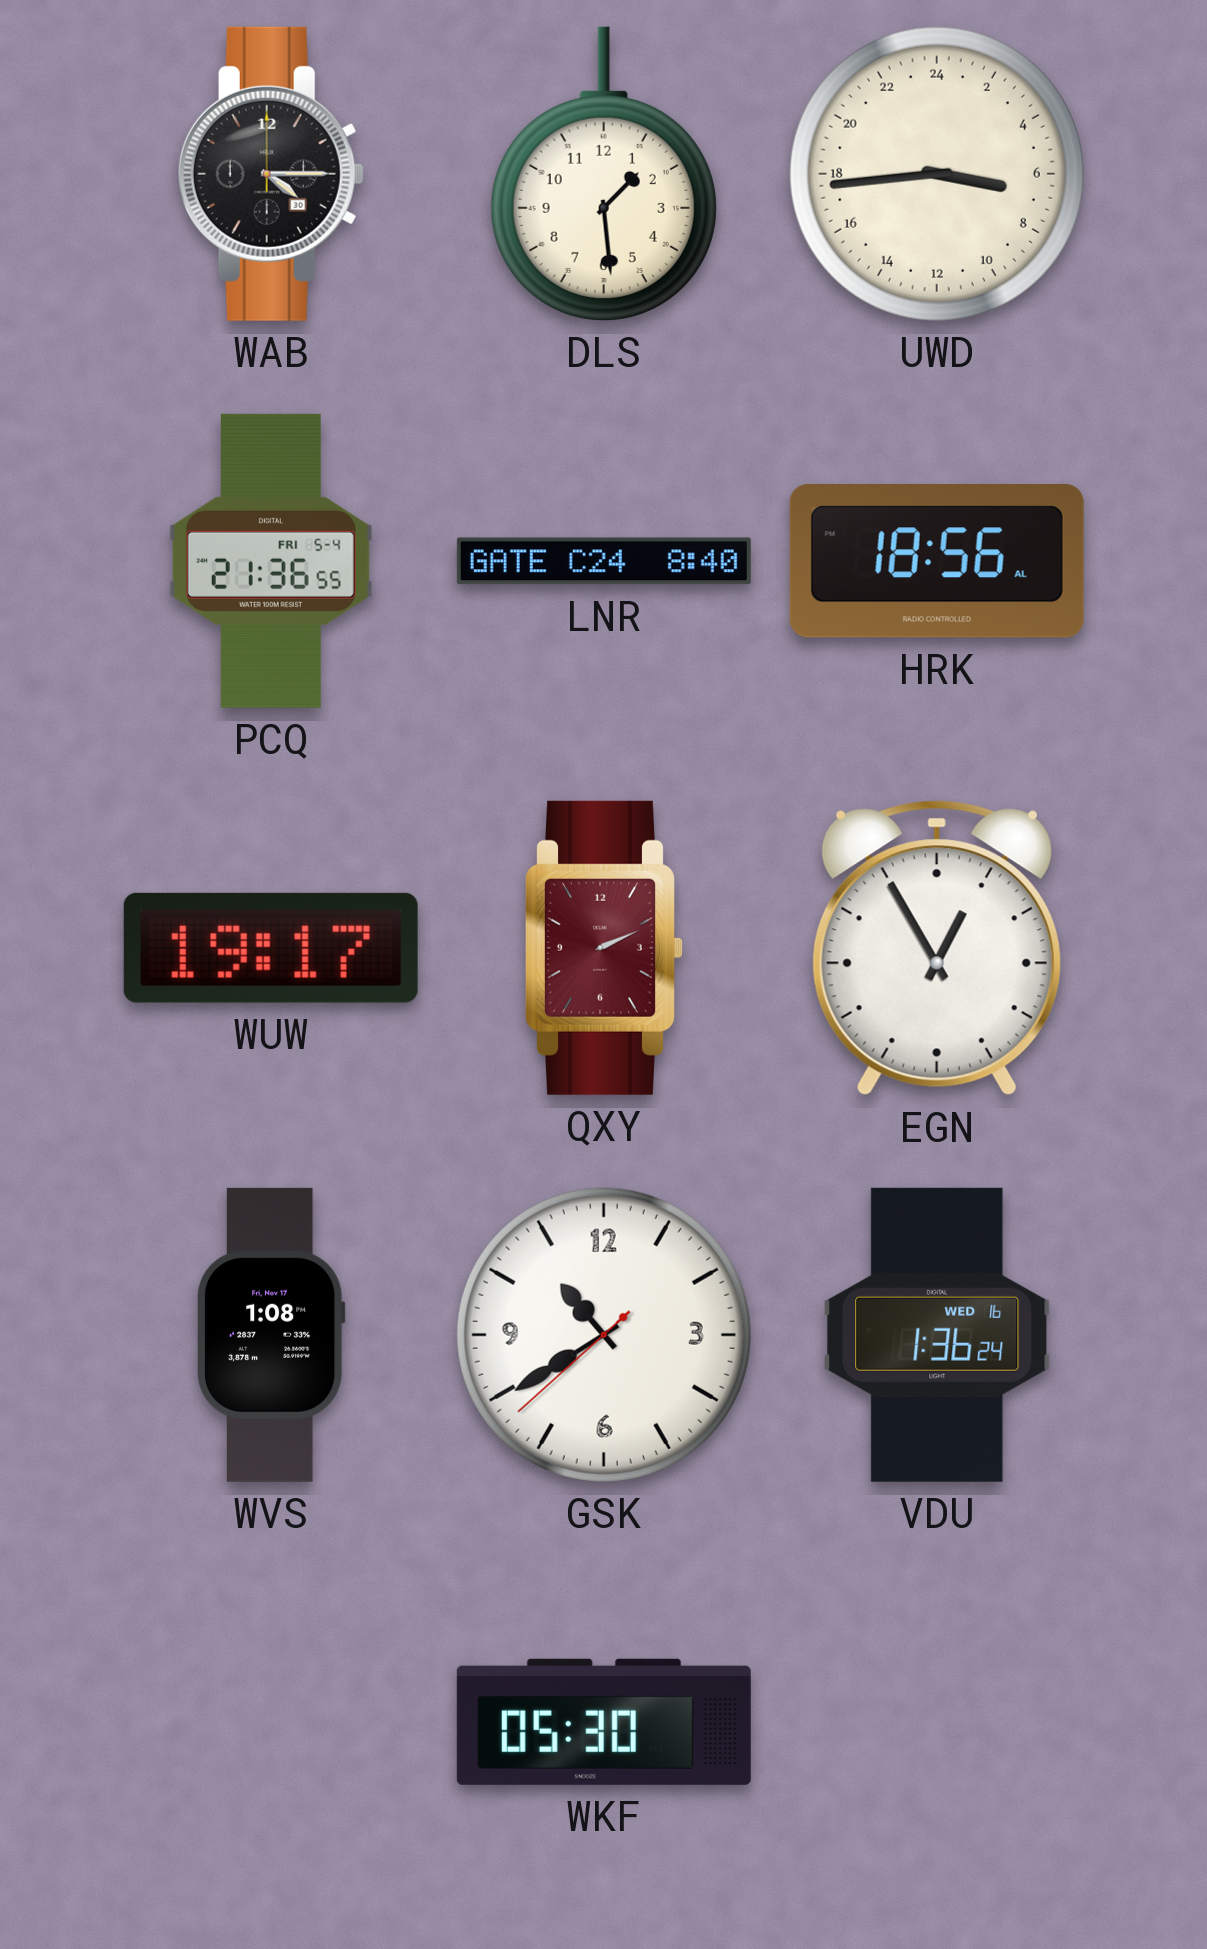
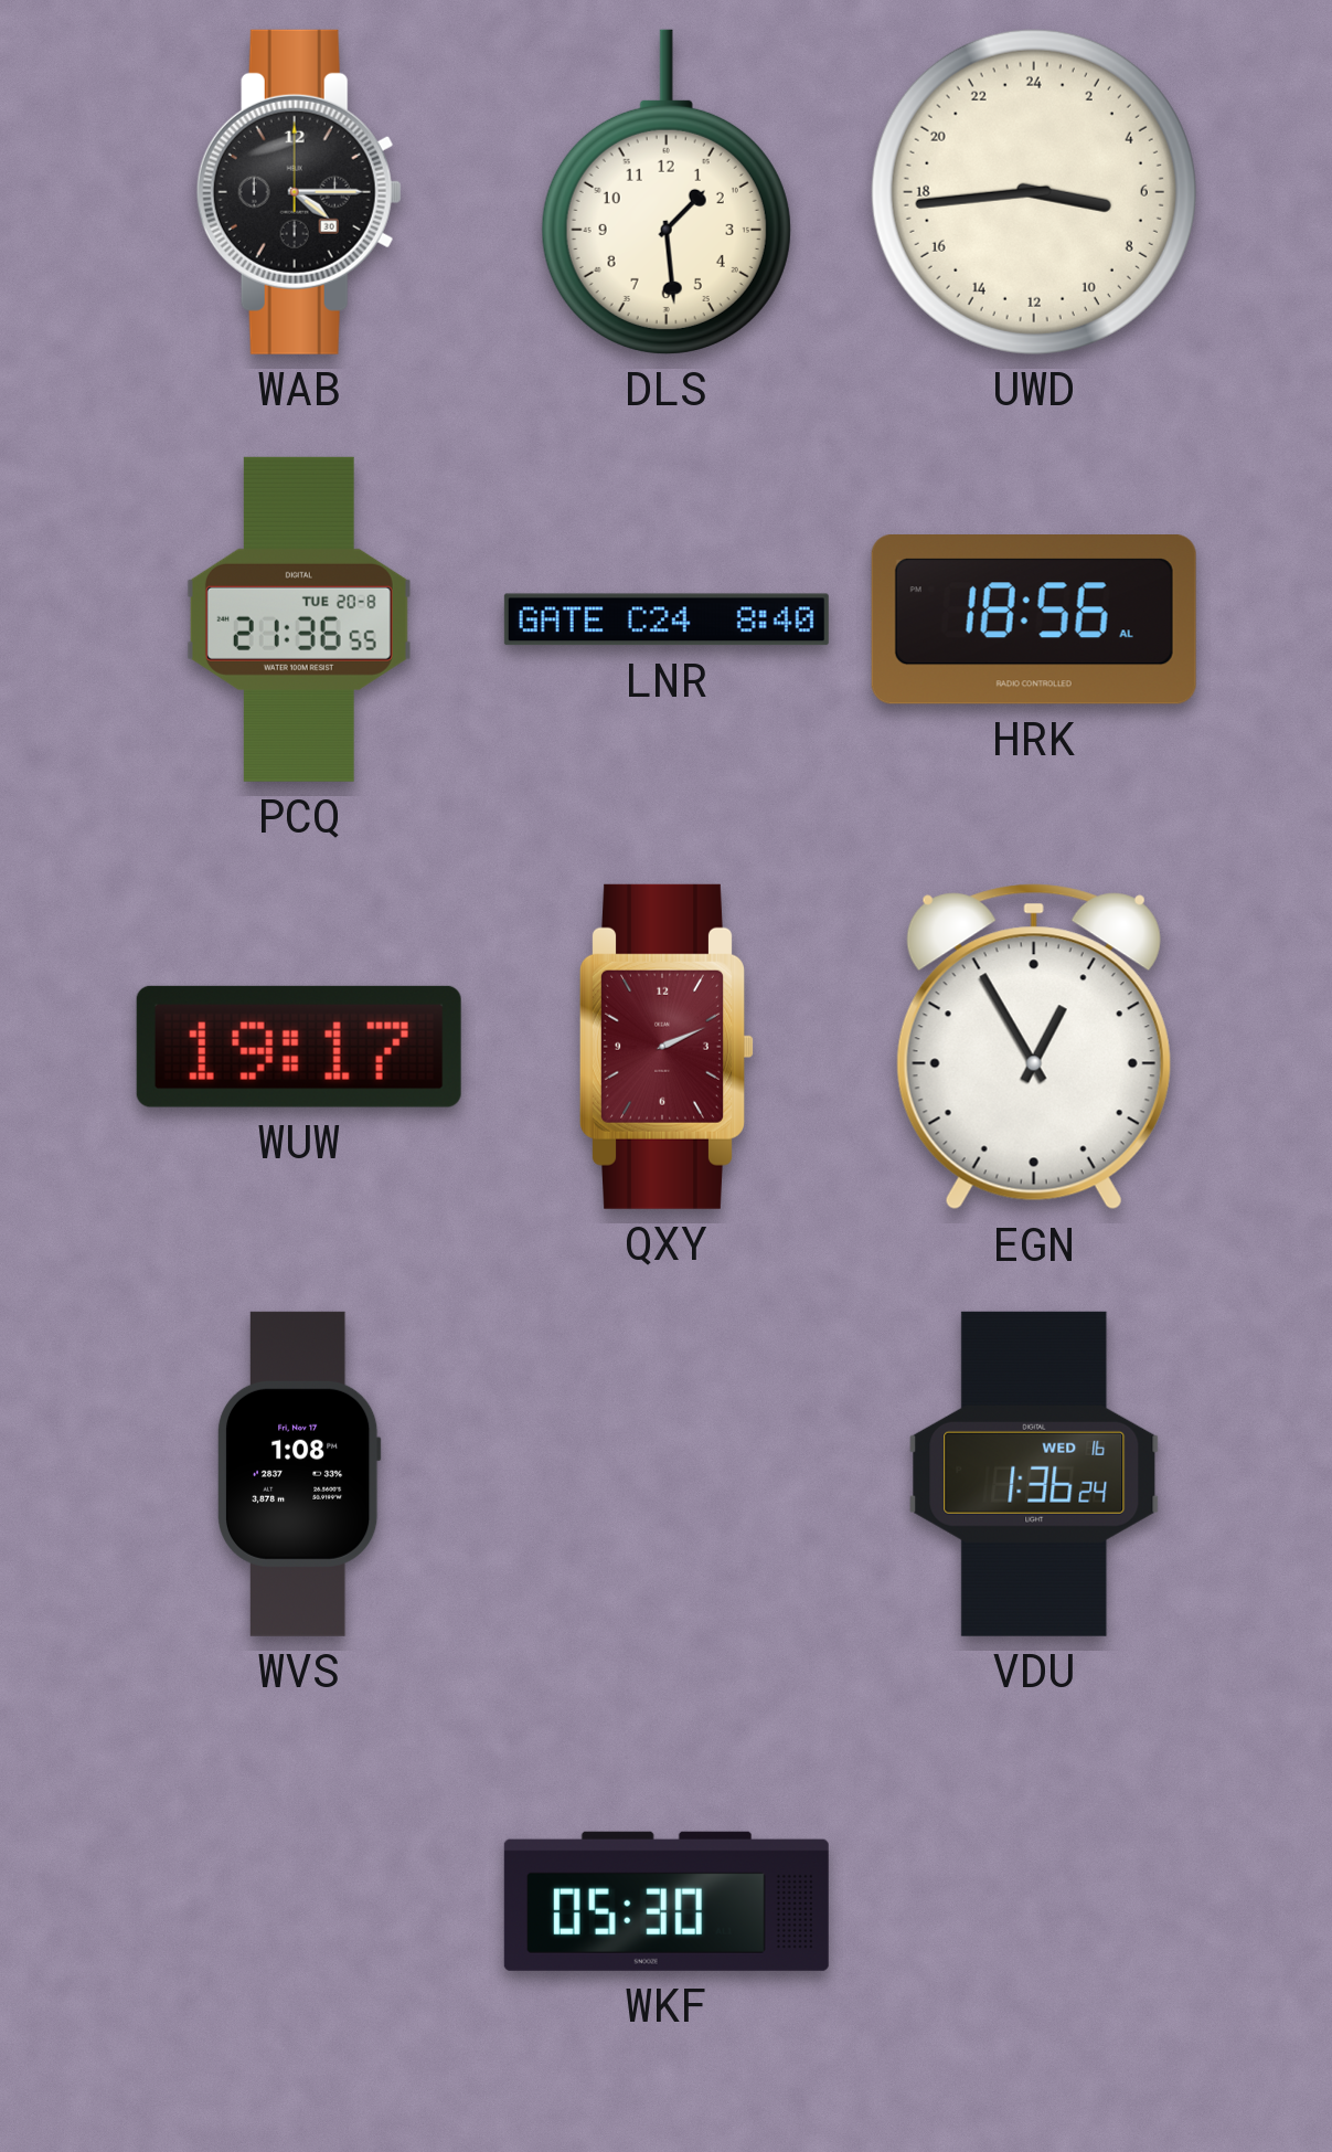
PCQ date: FRI 5-4 -> TUE 20-8 (299, 619)
GSK: 10:39 -> none (604, 1335)
